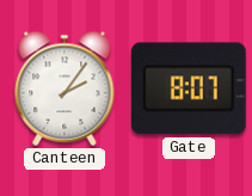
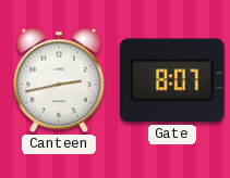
Canteen: 2:06 -> 2:43 (59, 80)
